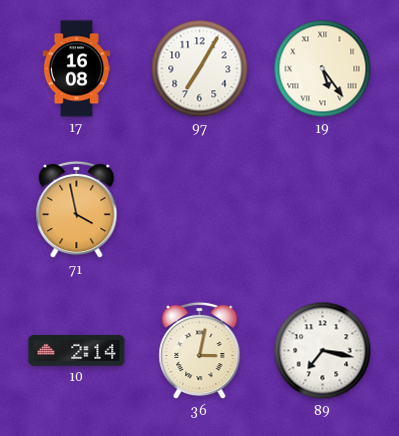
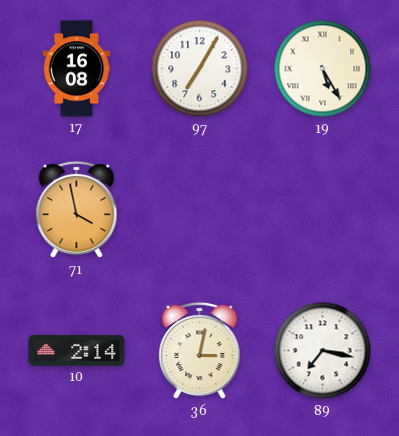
19: 5:24 -> 5:25 (323, 69)
